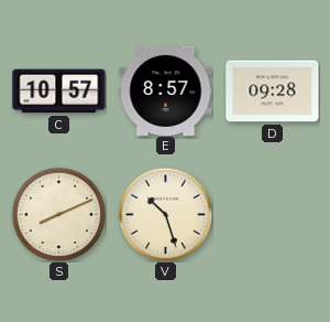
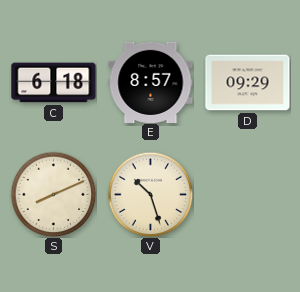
C: 10:57 -> 6:18 (54, 83)
D: 09:28 -> 09:29 (248, 83)
